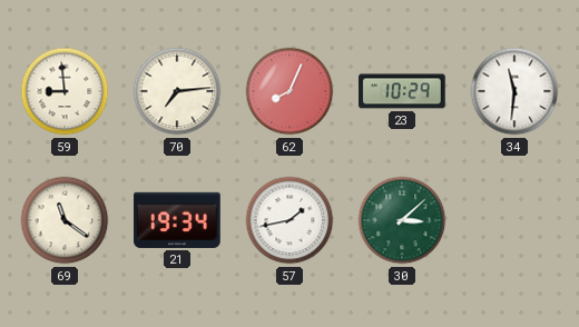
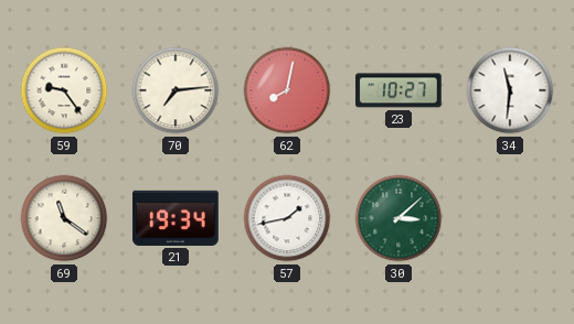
59: 8:59 -> 9:24 (64, 90)
62: 8:04 -> 8:02 (287, 90)
23: 10:29 -> 10:27 (398, 90)
